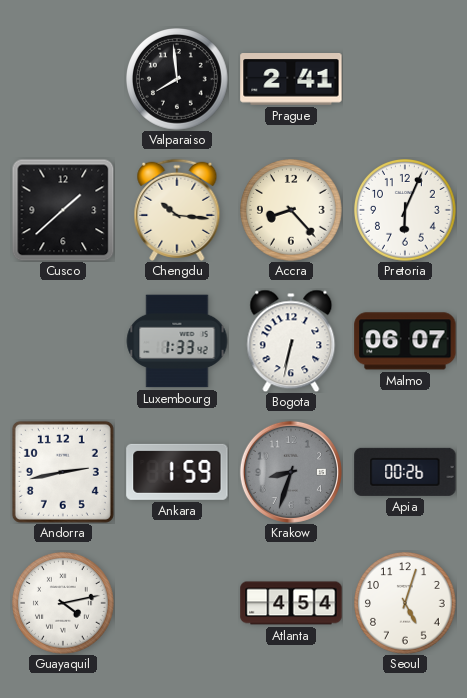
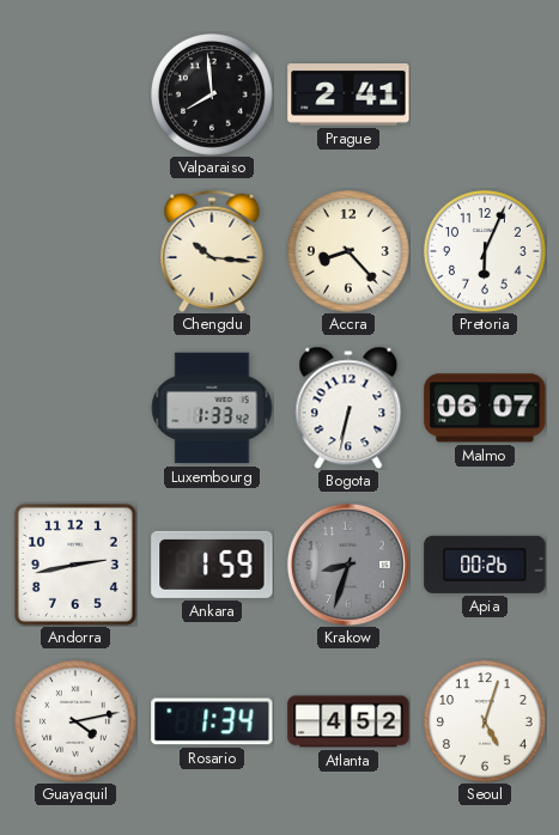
Cusco: 1:38 -> none (63, 210)
Rosario: none -> 1:34 (212, 721)
Atlanta: 4:54 -> 4:52 (348, 721)
